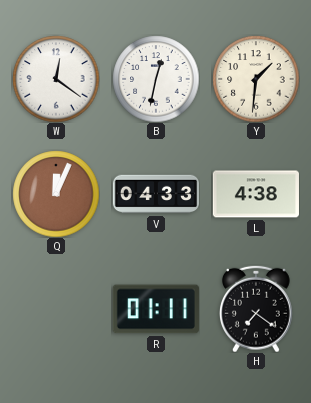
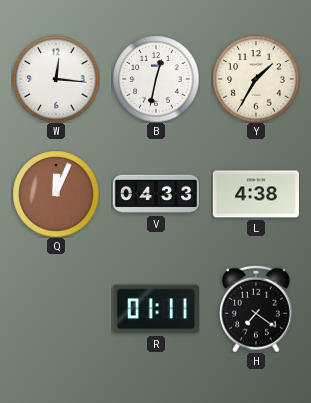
W: 12:21 -> 12:16 (56, 79)
Y: 1:31 -> 1:35 (256, 79)
